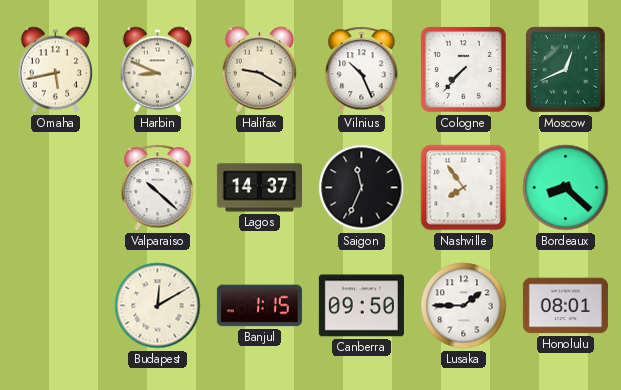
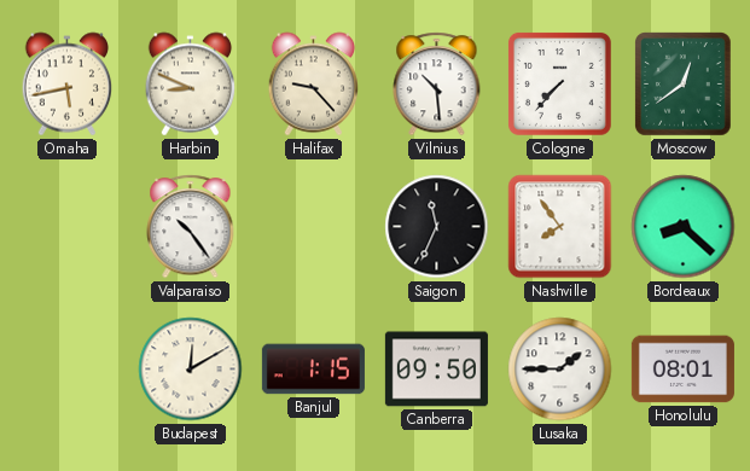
Halifax: 9:20 -> 9:23 (314, 85)
Vilnius: 10:26 -> 10:29 (437, 85)
Moscow: 12:41 -> 12:39 (684, 85)
Valparaiso: 10:22 -> 10:24 (191, 227)
Lagos: 14:37 -> none (259, 188)
